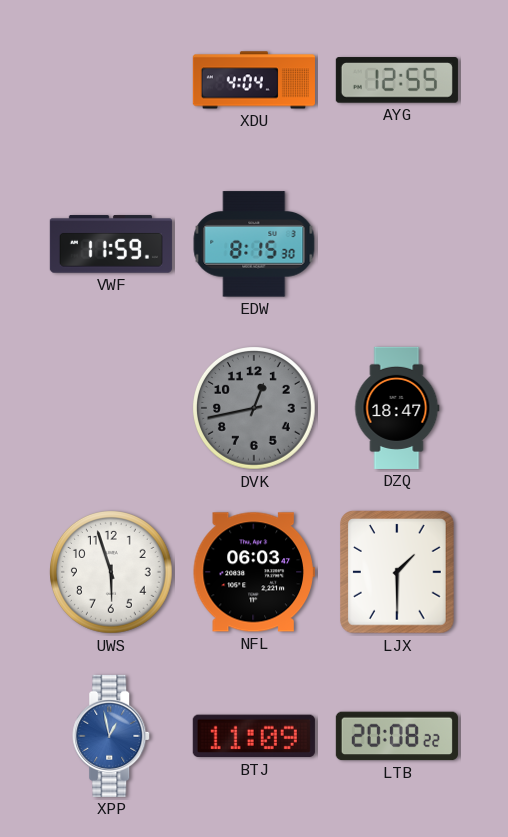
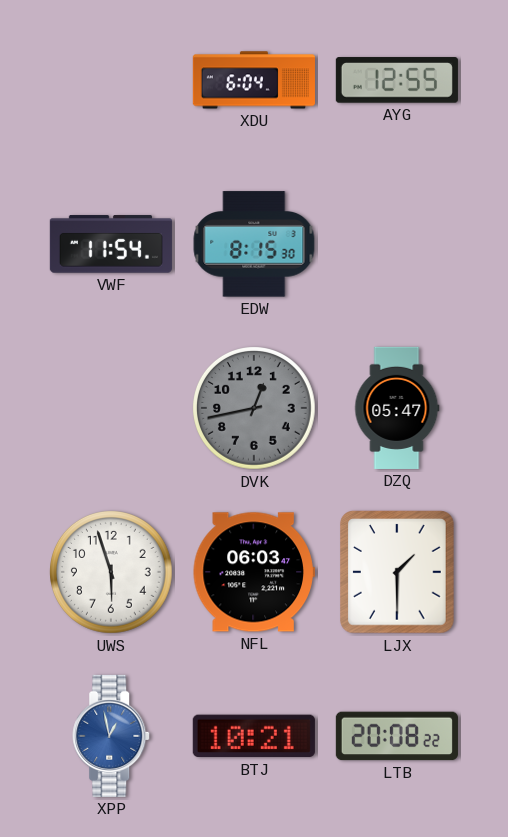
XDU: 4:04 -> 6:04 (254, 80)
VWF: 11:59 -> 11:54 (111, 244)
DZQ: 18:47 -> 05:47 (397, 408)
BTJ: 11:09 -> 10:21 (254, 736)
